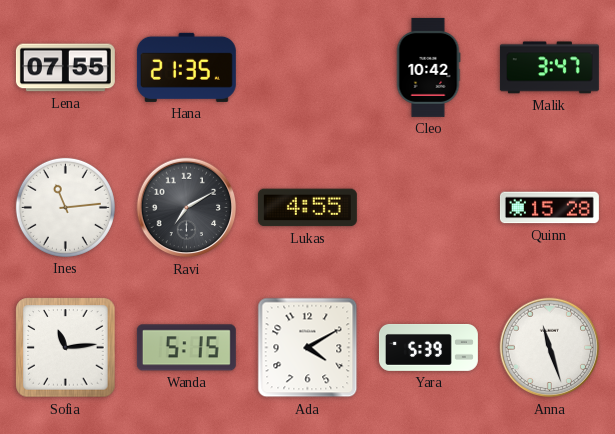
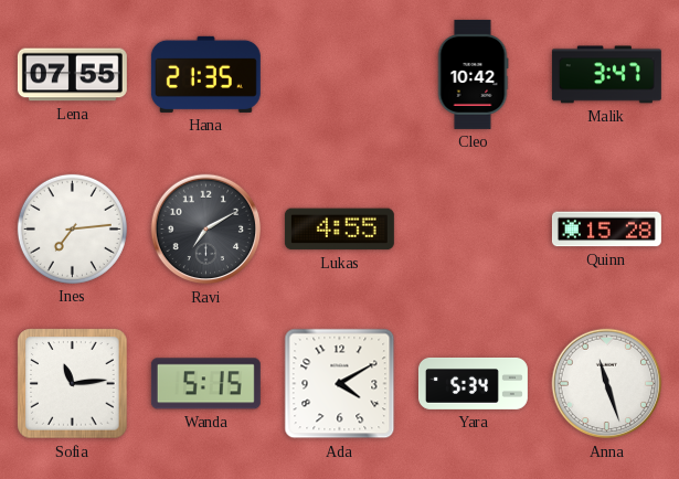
Ines: 11:14 -> 7:14 (72, 228)
Yara: 5:39 -> 5:34 (473, 384)
